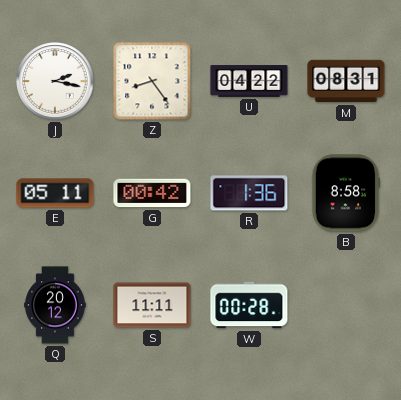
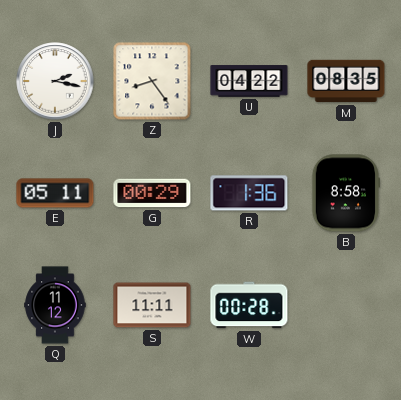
M: 08:31 -> 08:35 (346, 81)
G: 00:42 -> 00:29 (152, 193)
Q: 20:12 -> 11:12 (55, 305)
